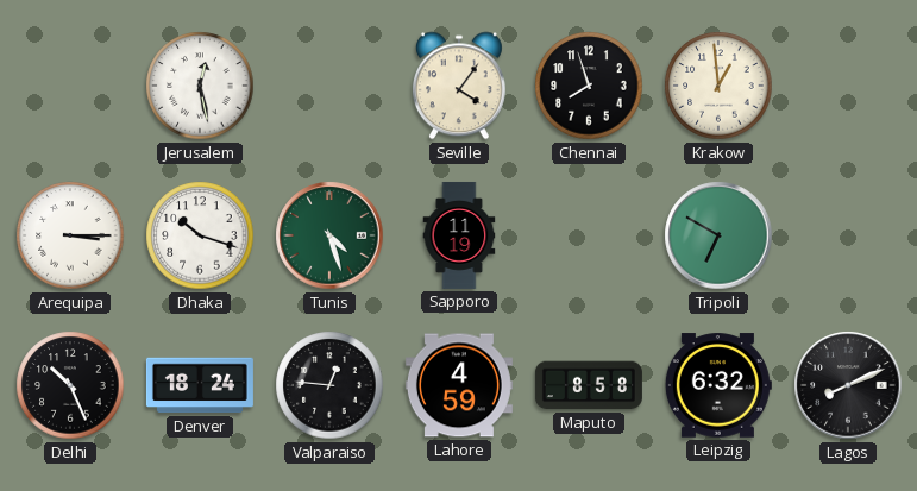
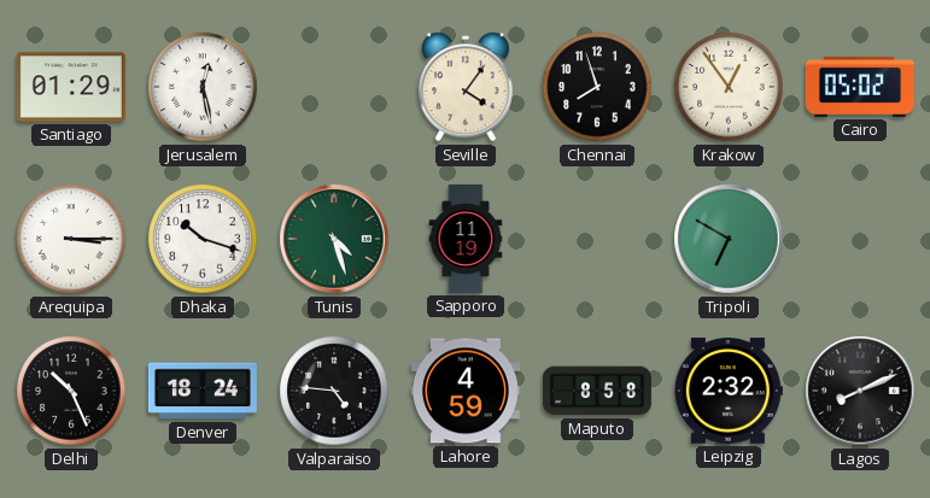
Santiago: none -> 01:29 (71, 87)
Krakow: 12:59 -> 12:54 (729, 87)
Cairo: none -> 05:02 (860, 87)
Valparaiso: 12:46 -> 4:46 (334, 391)
Leipzig: 6:32 -> 2:32 (729, 391)
